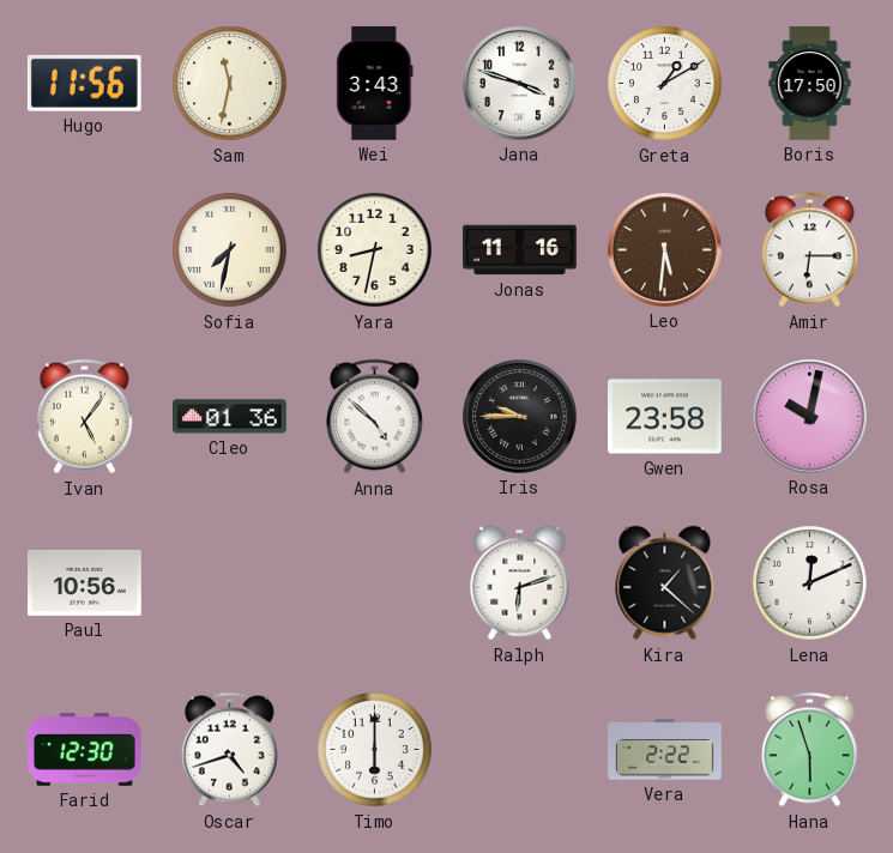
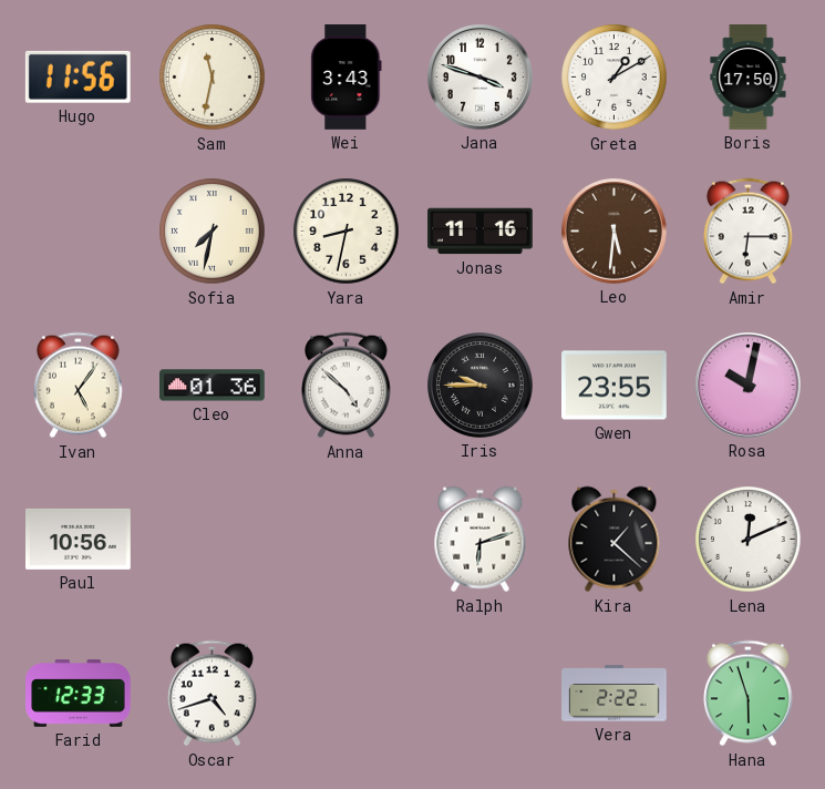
Gwen: 23:58 -> 23:55 (615, 386)
Farid: 12:30 -> 12:33 (79, 694)
Timo: 6:00 -> none (375, 750)
